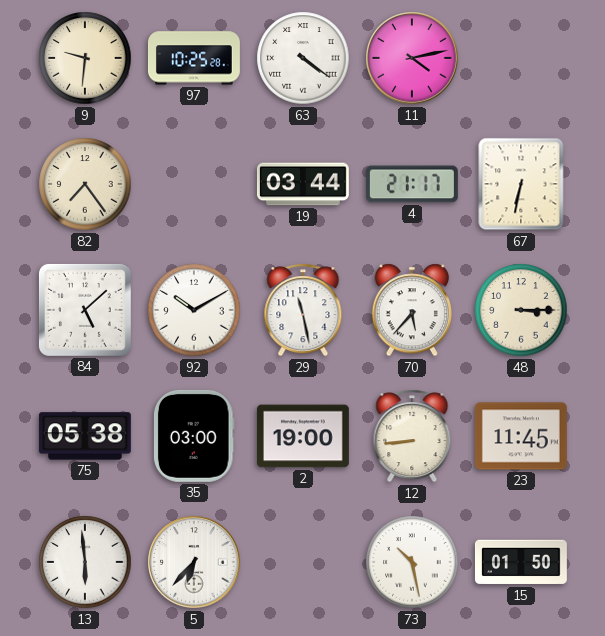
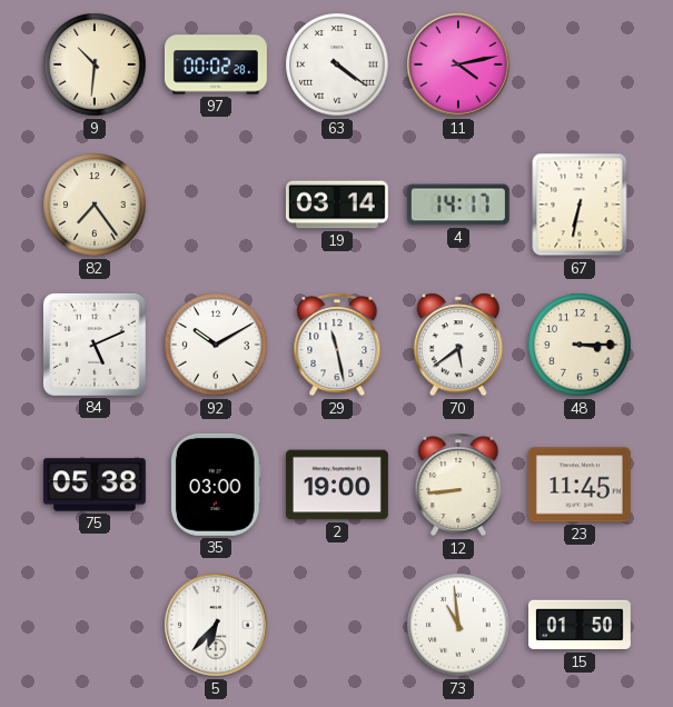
9: 9:31 -> 10:31 (95, 64)
97: 10:25 -> 00:02 (216, 64)
19: 03:44 -> 03:14 (337, 205)
4: 21:17 -> 14:17 (458, 205)
84: 5:08 -> 5:11 (95, 345)
70: 5:37 -> 5:39 (458, 345)
13: 5:59 -> none (85, 562)
73: 10:28 -> 10:59 (458, 625)
